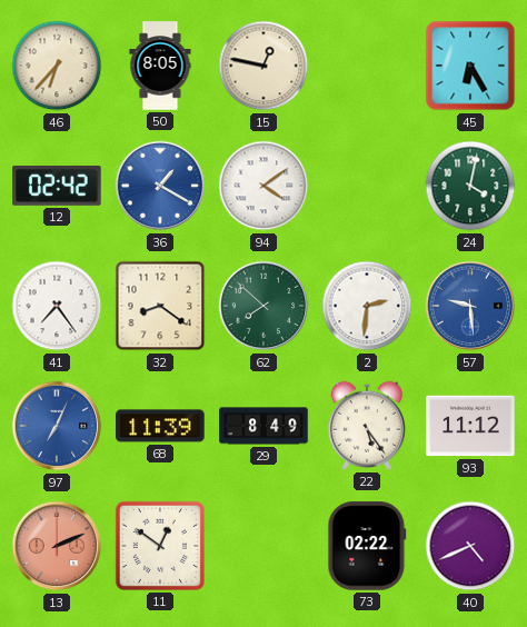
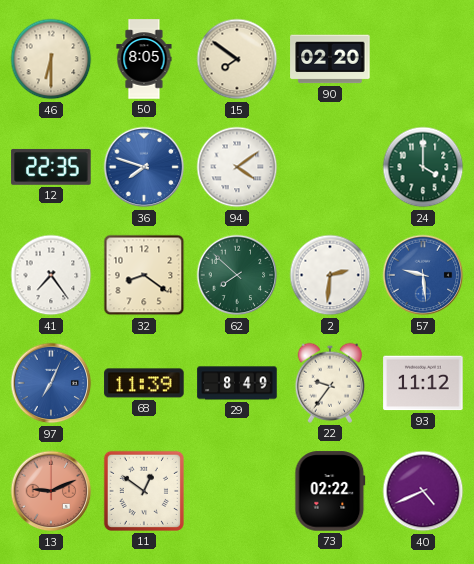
46: 6:37 -> 6:30 (51, 59)
15: 12:47 -> 7:51 (237, 59)
90: none -> 02:20 (330, 59)
45: 6:25 -> none (470, 66)
12: 02:42 -> 22:35 (51, 167)
36: 1:20 -> 7:48 (144, 167)
24: 4:02 -> 4:00 (423, 167)
22: 5:24 -> 9:36 (329, 383)
13: 2:11 -> 9:11 (51, 491)
